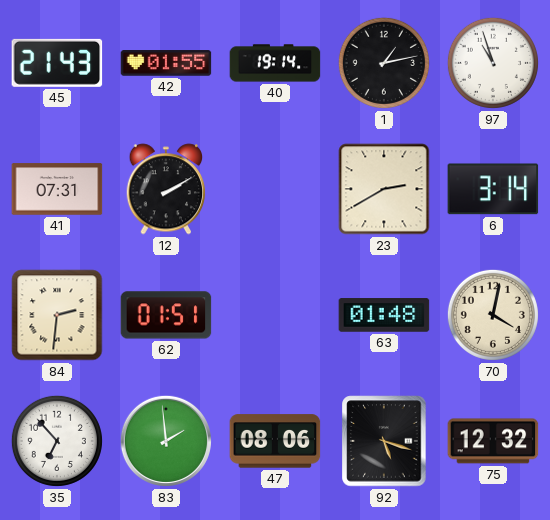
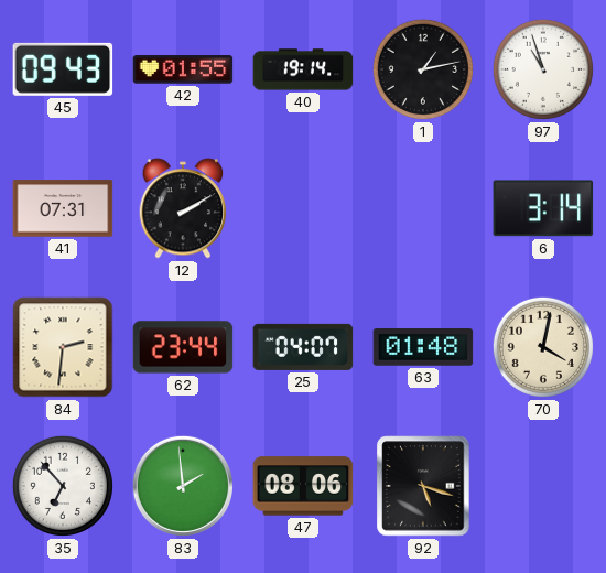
45: 21:43 -> 09:43 (63, 69)
23: 2:40 -> none (384, 189)
62: 01:51 -> 23:44 (183, 347)
25: none -> 04:07 (303, 347)
75: 12:32 -> none (493, 441)
